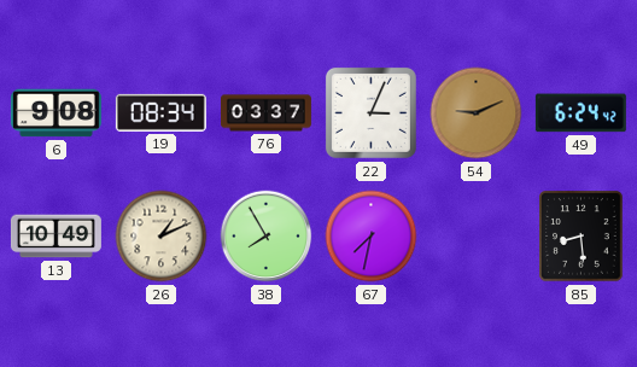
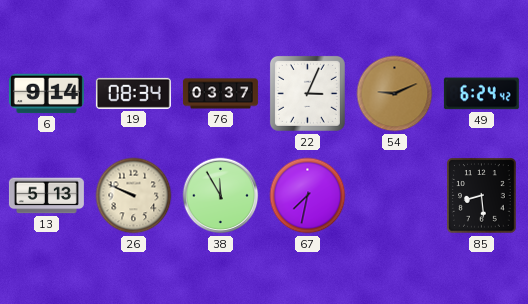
6: 9:08 -> 9:14 (46, 94)
13: 10:49 -> 5:13 (46, 196)
26: 1:11 -> 9:49 (134, 196)
38: 7:55 -> 11:55 (221, 196)
